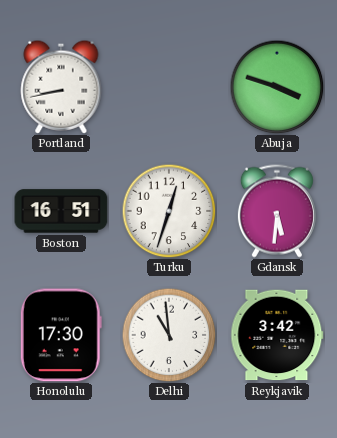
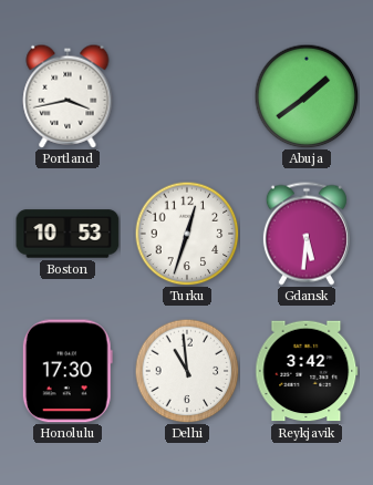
Portland: 8:43 -> 3:43 (68, 96)
Abuja: 3:48 -> 1:39 (307, 96)
Boston: 16:51 -> 10:53 (68, 234)
